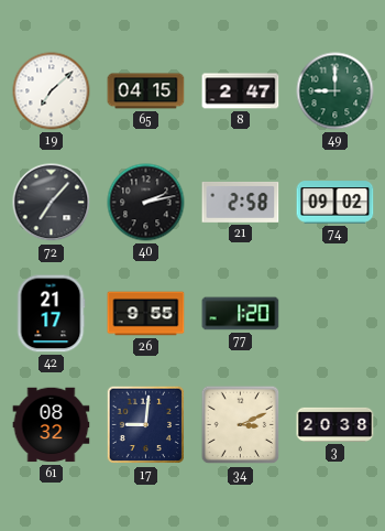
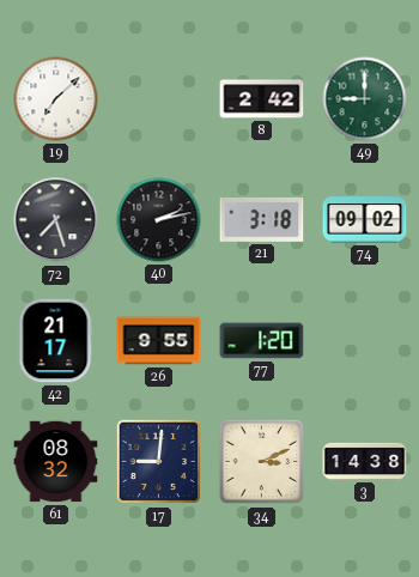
65: 04:15 -> none (146, 91)
8: 2:47 -> 2:42 (262, 99)
72: 7:07 -> 7:27 (56, 220)
21: 2:58 -> 3:18 (262, 219)
3: 20:38 -> 14:38 (365, 461)
